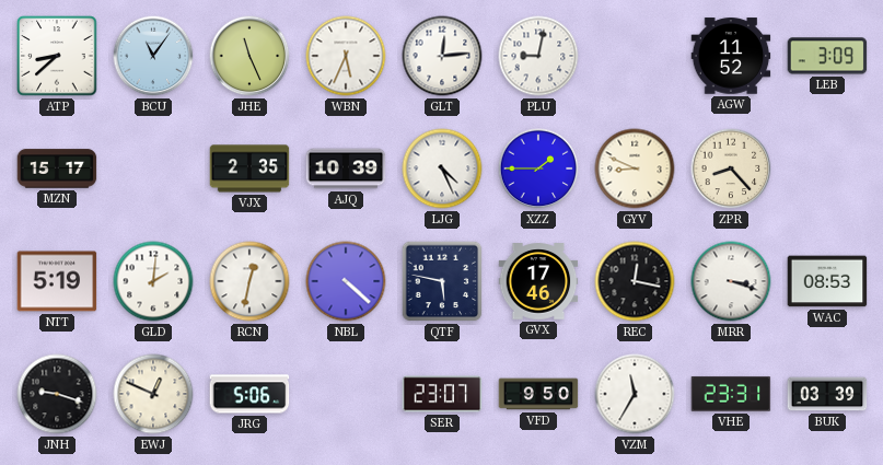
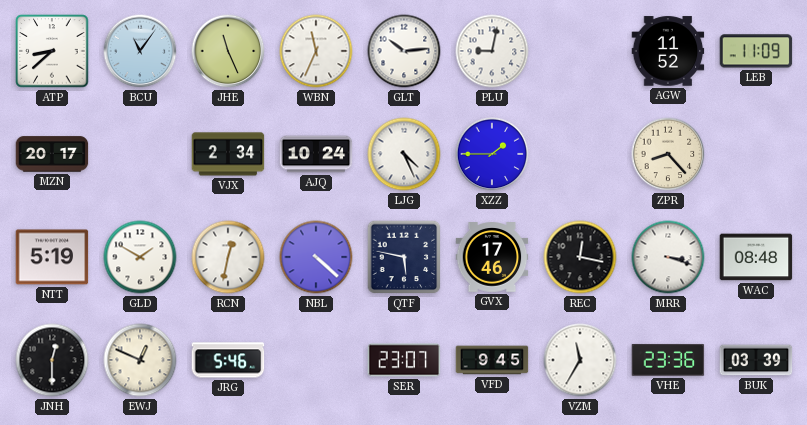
WBN: 5:34 -> 11:34 (316, 51)
GLT: 12:14 -> 10:14 (404, 51)
LEB: 3:09 -> 11:09 (756, 51)
MZN: 15:17 -> 20:17 (52, 154)
VJX: 2:35 -> 2:34 (228, 154)
AJQ: 10:39 -> 10:24 (316, 154)
GYV: 8:49 -> none (635, 168)
GLD: 2:01 -> 1:50 (140, 257)
WAC: 08:53 -> 08:48 (756, 257)
JNH: 9:18 -> 12:30 (52, 360)
JRG: 5:06 -> 5:46 (228, 360)
VFD: 9:50 -> 9:45 (492, 360)
VHE: 23:31 -> 23:36 (668, 360)
